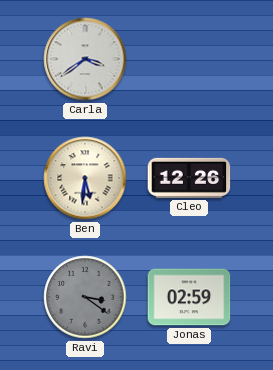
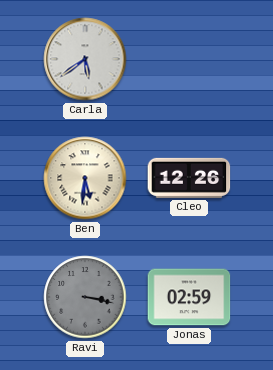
Carla: 3:39 -> 5:39 (85, 59)
Ravi: 3:21 -> 3:17 (85, 297)
